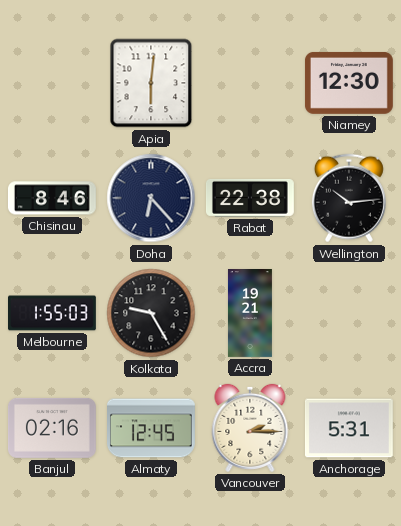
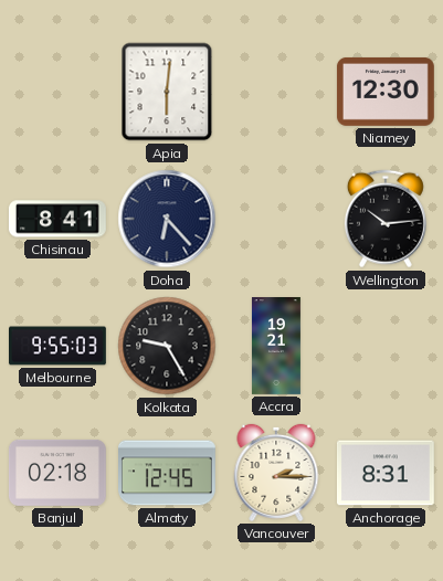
Chisinau: 8:46 -> 8:41 (57, 219)
Rabat: 22:38 -> none (250, 198)
Melbourne: 1:55 -> 9:55 (59, 346)
Banjul: 02:16 -> 02:18 (57, 473)
Anchorage: 5:31 -> 8:31 (386, 473)
